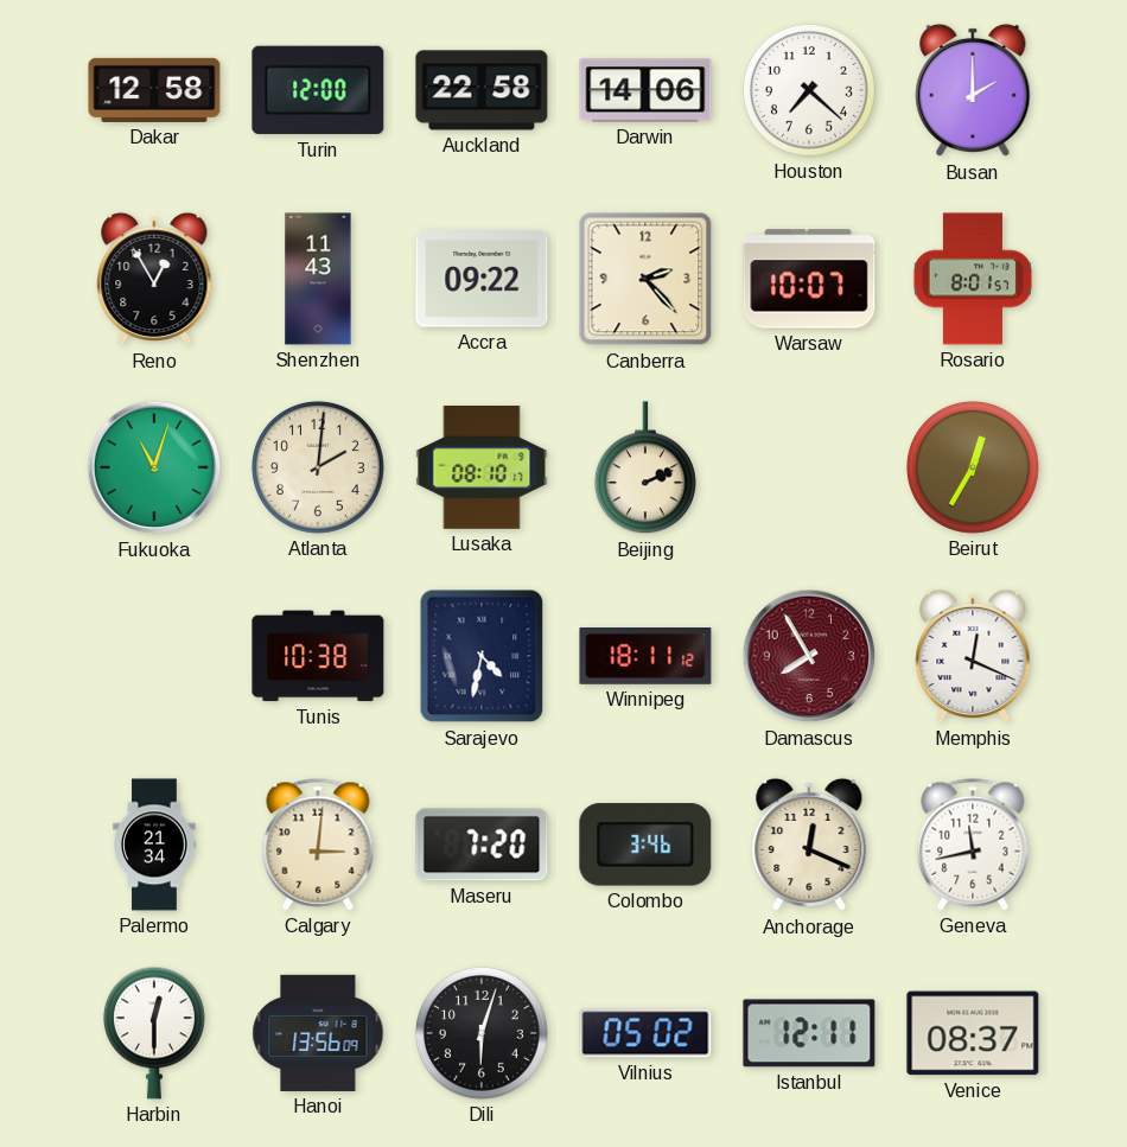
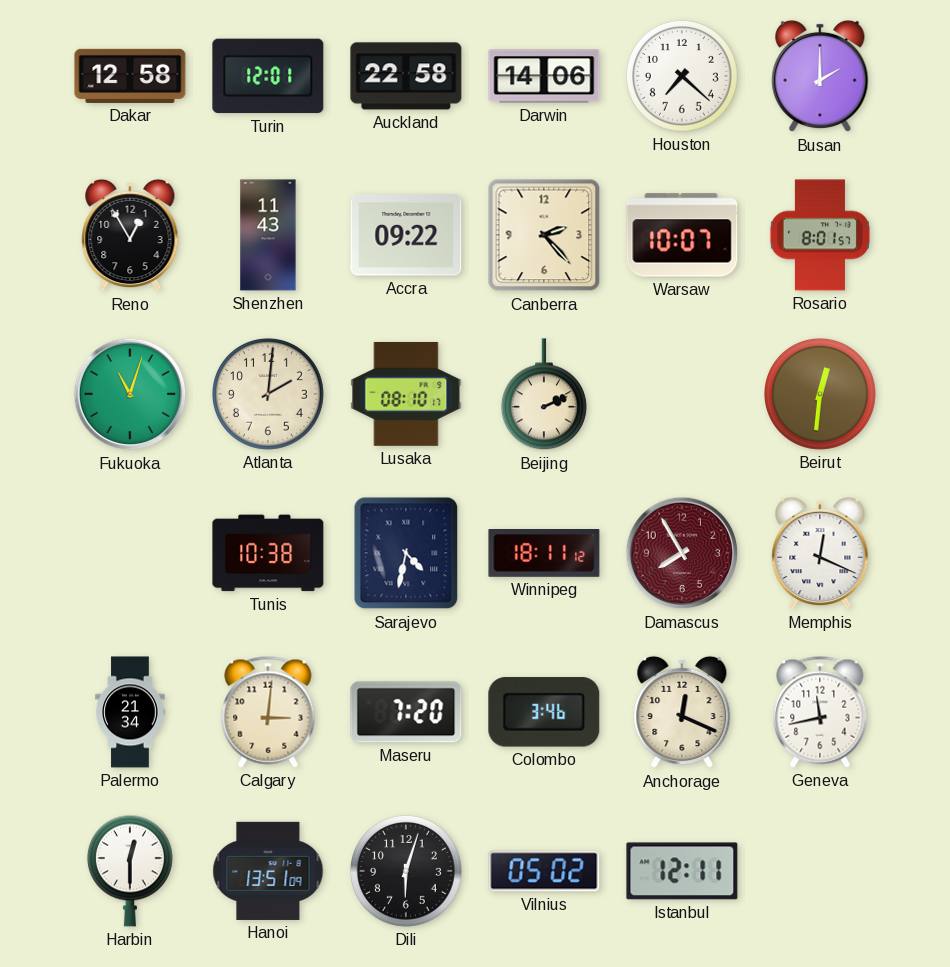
Turin: 12:00 -> 12:01 (268, 76)
Beirut: 12:35 -> 12:31 (820, 394)
Hanoi: 13:56 -> 13:51 (268, 871)
Venice: 08:37 -> none (973, 1033)
